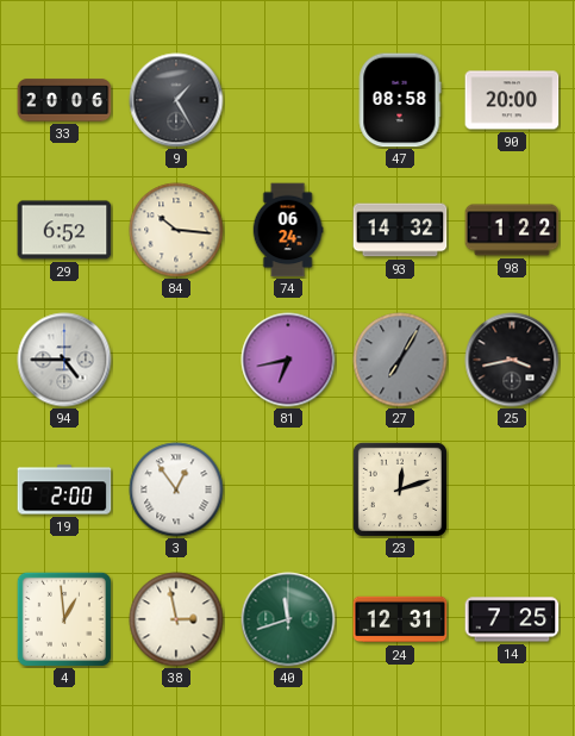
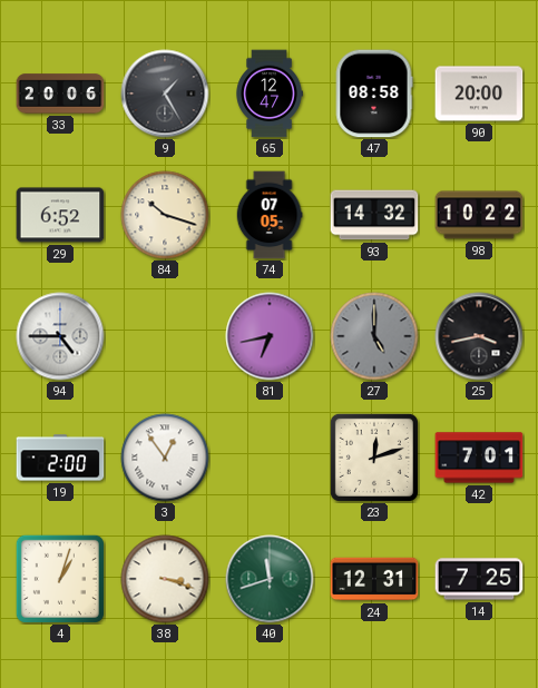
65: none -> 12:47 (270, 94)
84: 10:16 -> 10:18 (165, 215)
74: 06:24 -> 07:05 (270, 215)
98: 1:22 -> 10:22 (479, 215)
27: 7:05 -> 5:00 (374, 336)
42: none -> 7:01 (479, 458)
4: 12:59 -> 1:03 (60, 579)
38: 2:58 -> 3:18 (165, 579)
